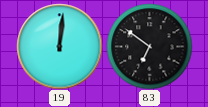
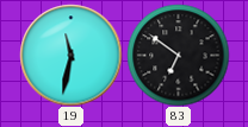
19: 12:01 -> 11:32 (70, 55)
